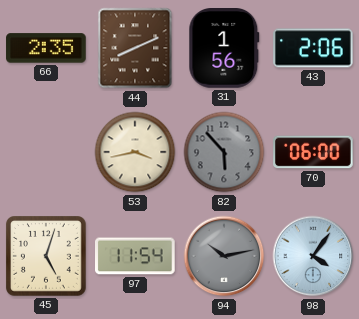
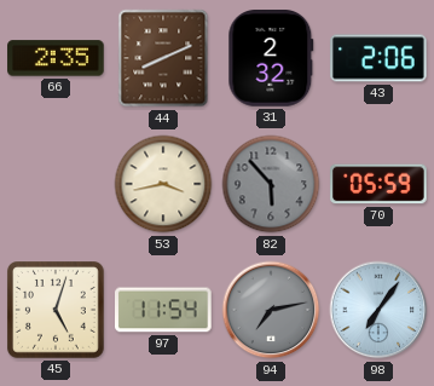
31: 1:56 -> 2:32 (271, 59)
70: 06:00 -> 05:59 (378, 184)
94: 10:13 -> 7:13 (271, 310)
98: 4:06 -> 7:06 (378, 310)
